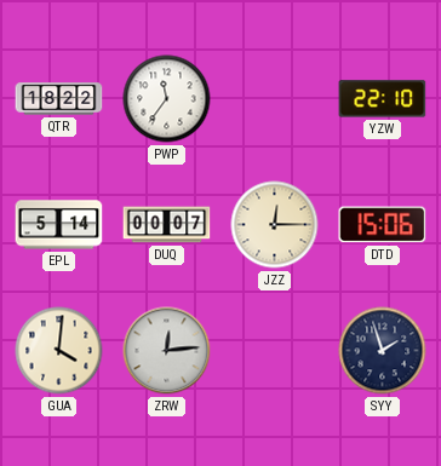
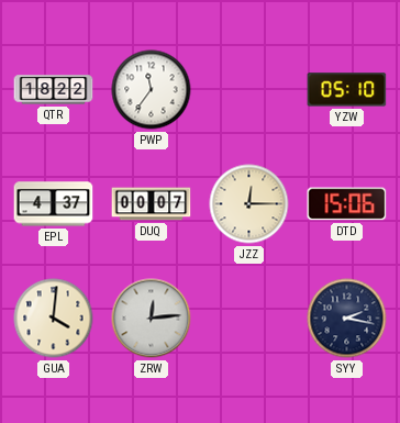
YZW: 22:10 -> 05:10 (347, 90)
EPL: 5:14 -> 4:37 (54, 204)
SYY: 1:57 -> 2:17 (347, 319)
